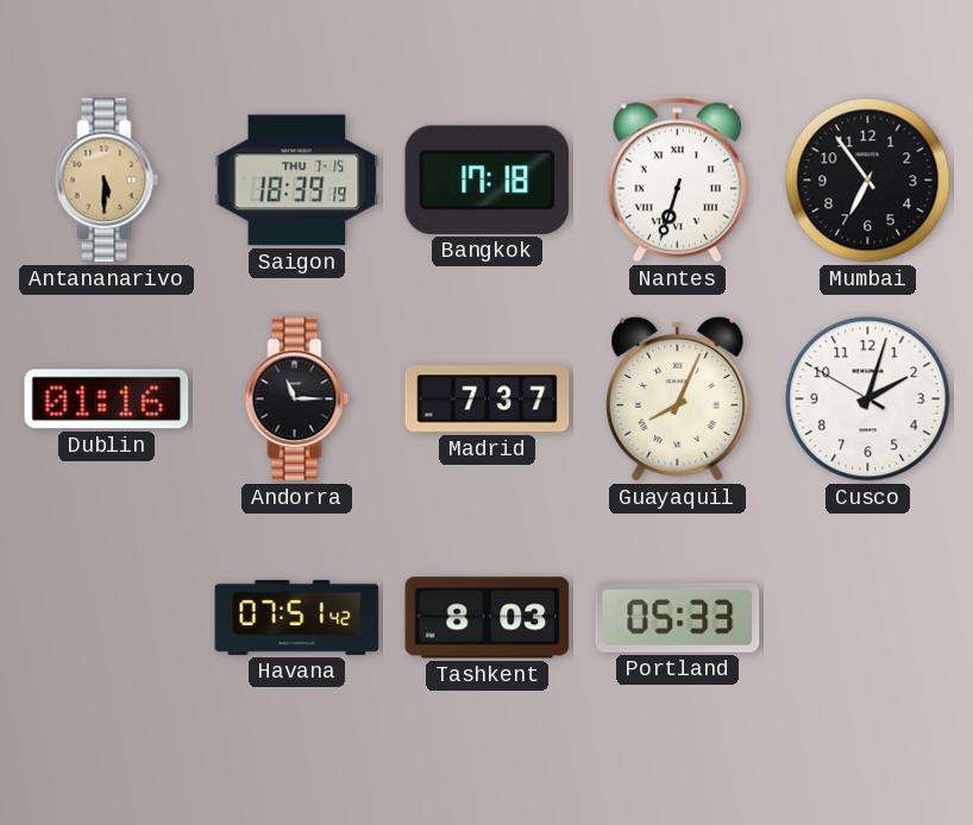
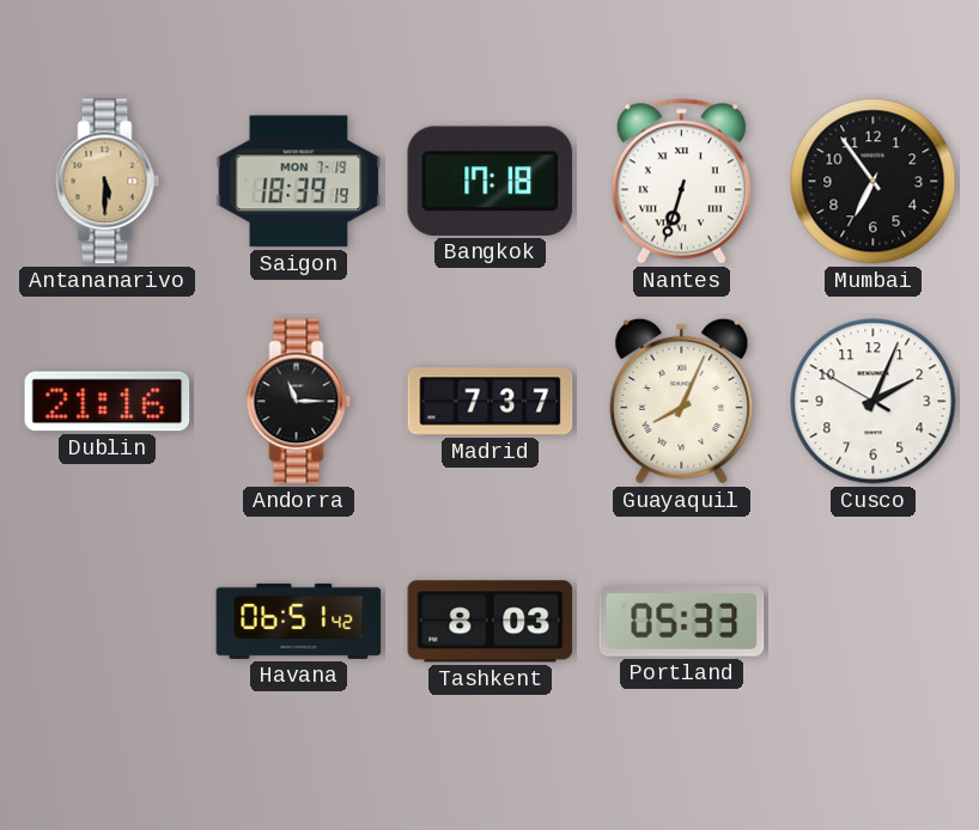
Saigon date: THU 7-15 -> MON 7-19 (299, 182)
Dublin: 01:16 -> 21:16 (108, 402)
Cusco: 2:02 -> 2:03 (874, 402)
Havana: 07:51 -> 06:51 (299, 621)
